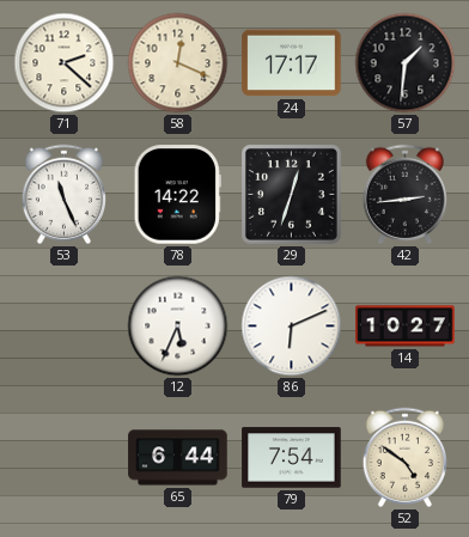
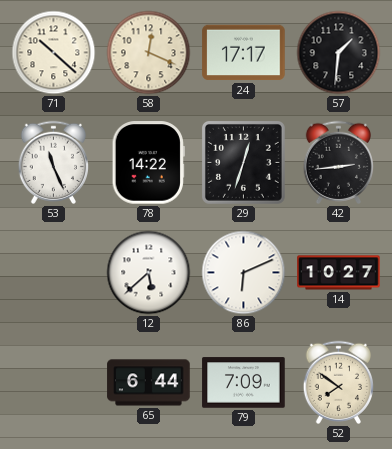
71: 2:22 -> 10:22 (54, 53)
12: 5:34 -> 5:38 (149, 273)
79: 7:54 -> 7:09 (244, 383)
52: 4:51 -> 7:51 (338, 382)
